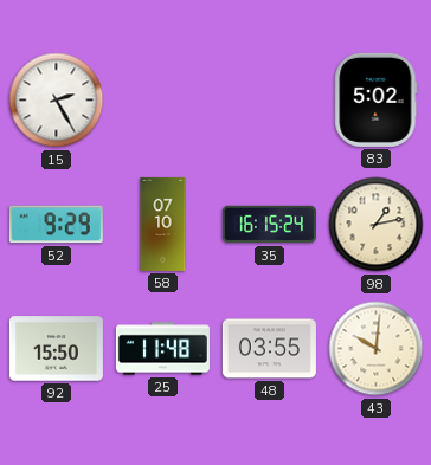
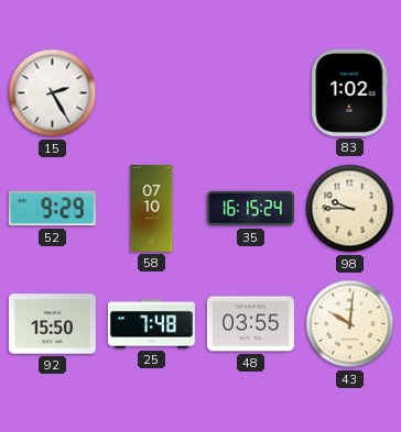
83: 5:02 -> 1:02 (350, 92)
98: 1:13 -> 9:45 (350, 209)
25: 11:48 -> 7:48 (151, 324)
